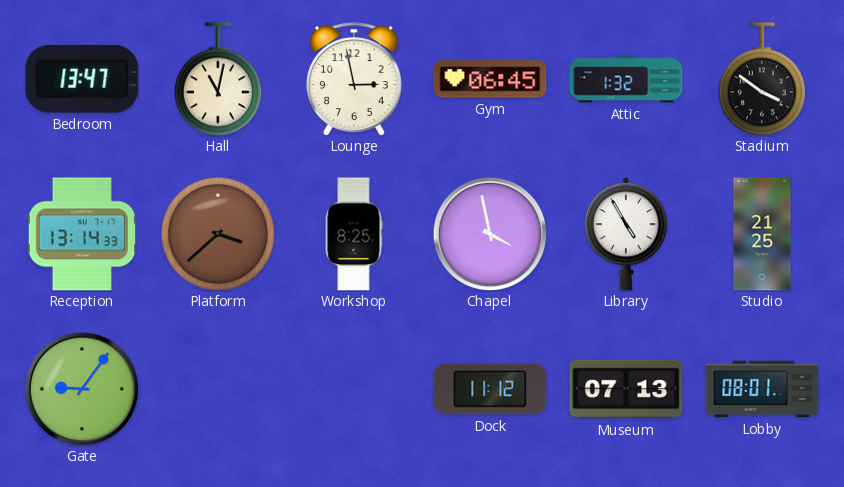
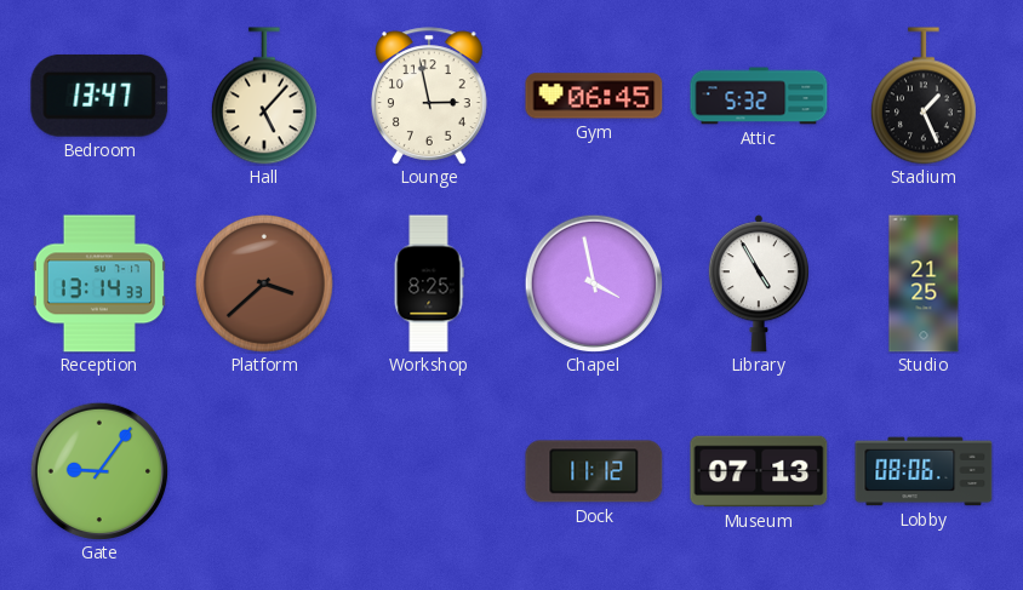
Hall: 11:02 -> 5:07 (264, 96)
Attic: 1:32 -> 5:32 (759, 96)
Stadium: 3:51 -> 1:26 (924, 96)
Lobby: 08:01 -> 08:06 (924, 471)
